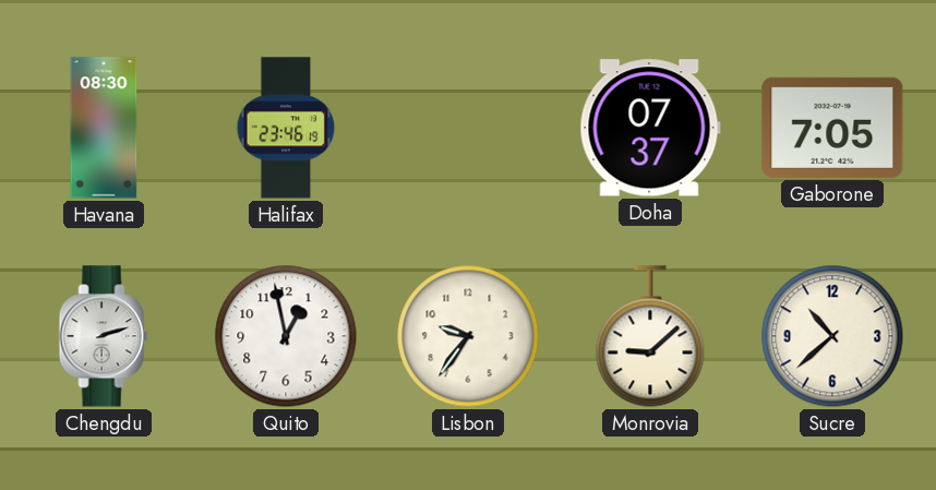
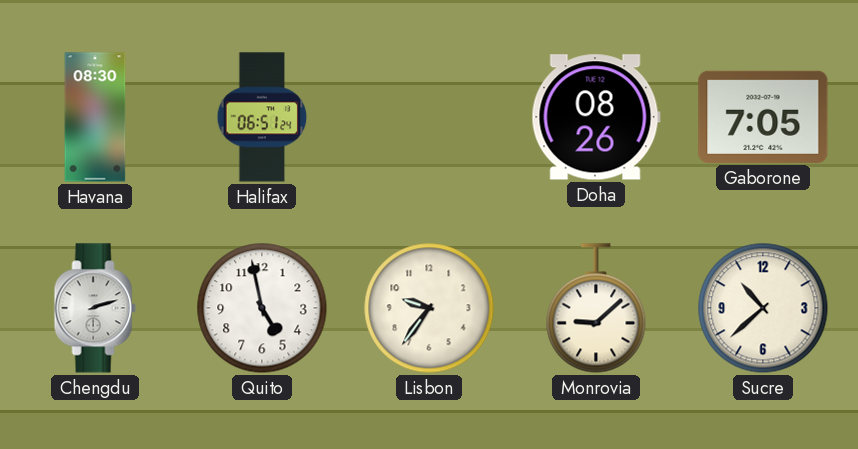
Halifax: 23:46 -> 06:51 (262, 117)
Doha: 07:37 -> 08:26 (596, 117)
Quito: 12:58 -> 4:58 (262, 308)
